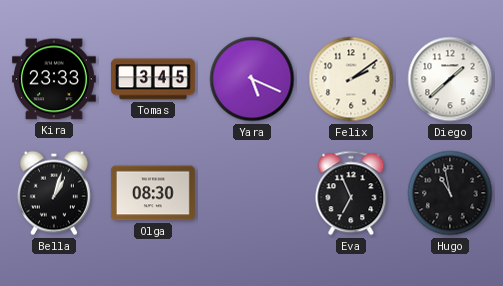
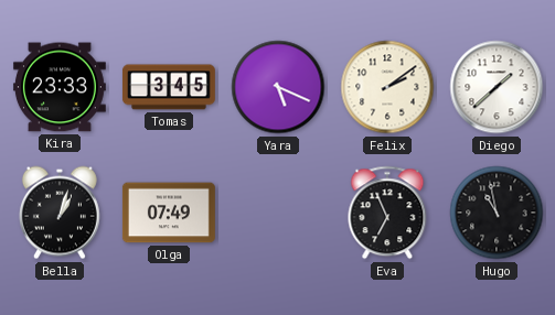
Olga: 08:30 -> 07:49 (169, 213)
